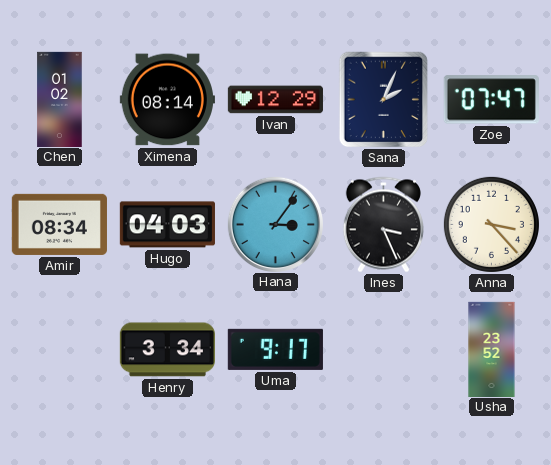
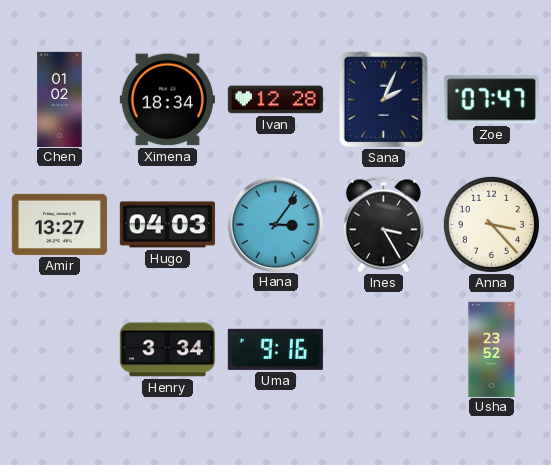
Ximena: 08:14 -> 18:34 (167, 100)
Ivan: 12:29 -> 12:28 (275, 100)
Amir: 08:34 -> 13:27 (59, 224)
Ines: 3:26 -> 3:25 (383, 225)
Uma: 9:17 -> 9:16 (275, 349)
